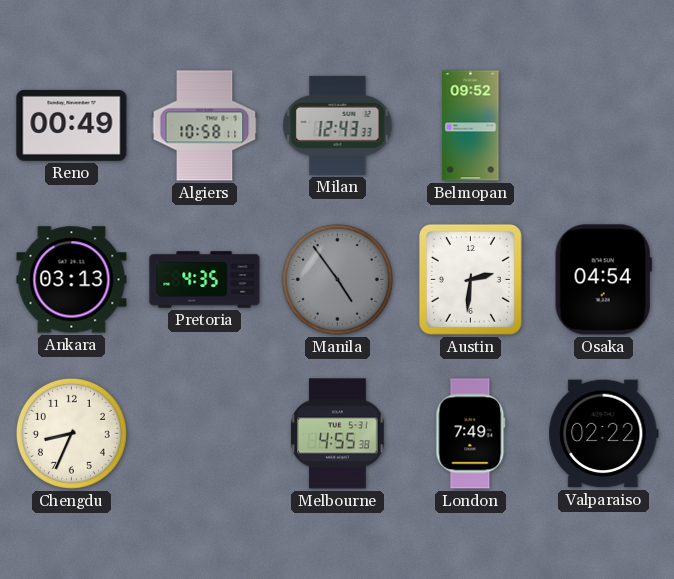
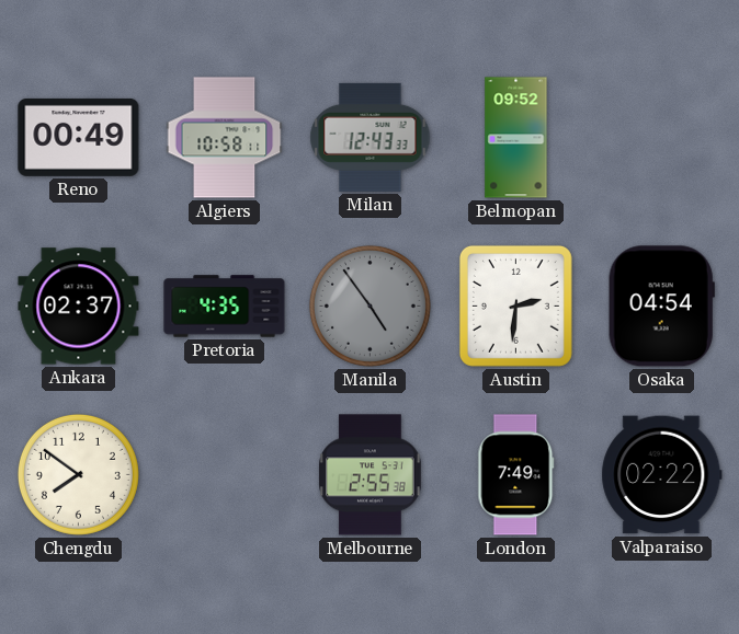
Ankara: 03:13 -> 02:37 (79, 307)
Chengdu: 8:34 -> 7:51 (78, 474)
Melbourne: 4:55 -> 2:55 (371, 475)
